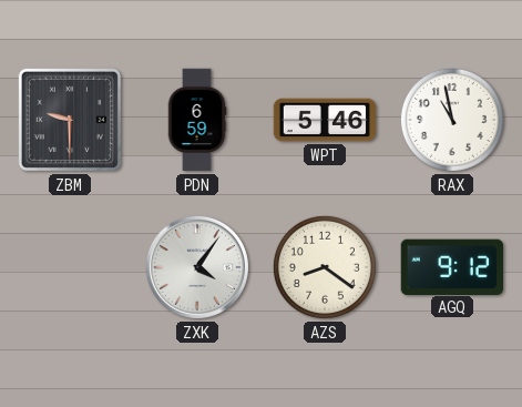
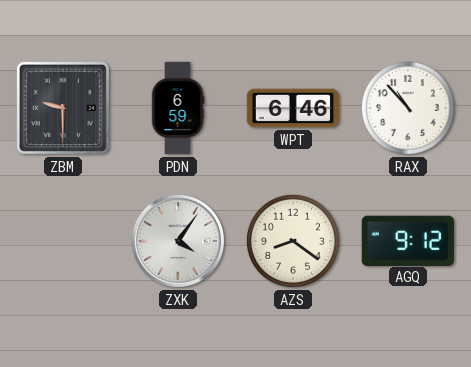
WPT: 5:46 -> 6:46 (293, 108)
RAX: 10:58 -> 10:53 (408, 108)
